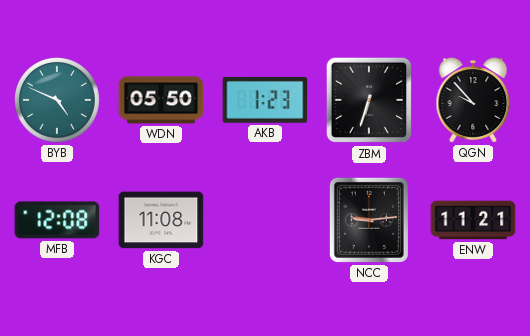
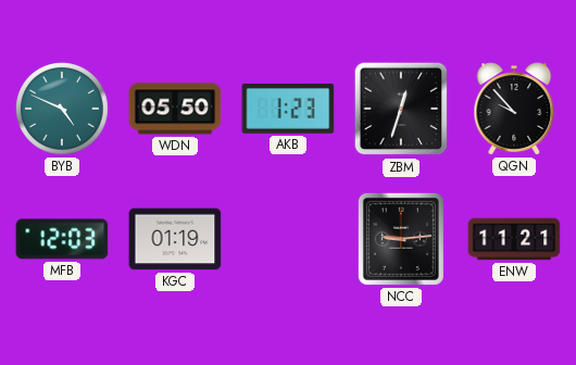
ZBM: 6:33 -> 12:33 (401, 109)
MFB: 12:08 -> 12:03 (62, 239)
KGC: 11:08 -> 01:19 (175, 239)
